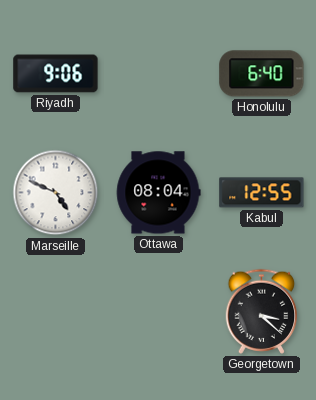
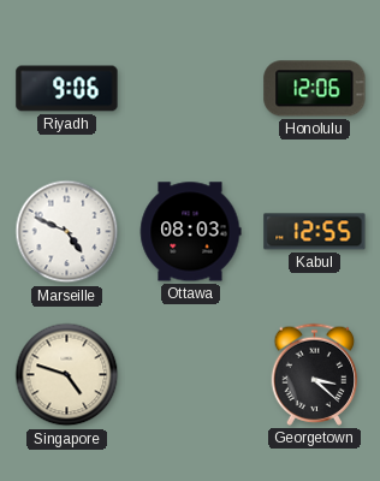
Honolulu: 6:40 -> 12:06 (315, 89)
Ottawa: 08:04 -> 08:03 (190, 232)
Singapore: none -> 4:48 (67, 375)
